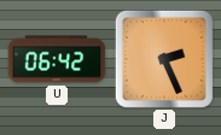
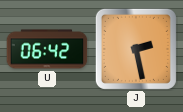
J: 2:26 -> 2:28 (136, 49)
